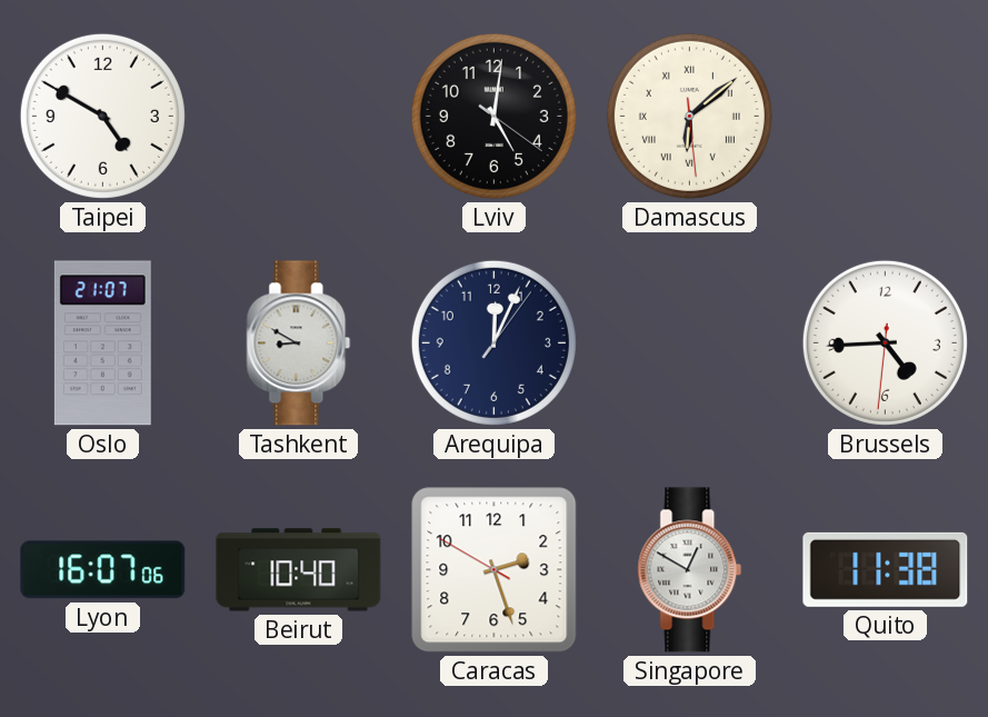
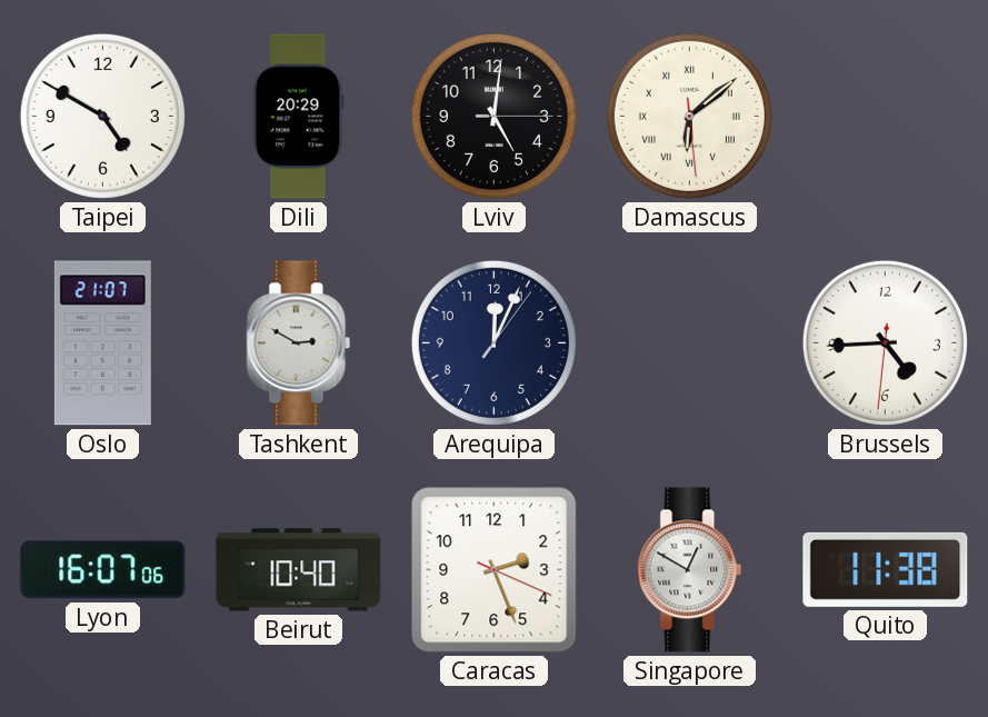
Dili: none -> 20:29 (299, 117)
Lviv: 5:01:21 -> 5:01:15 (493, 116)
Tashkent: 8:50 -> 2:50 (299, 343)
Caracas: 2:26:50 -> 2:26:19 (495, 570)
